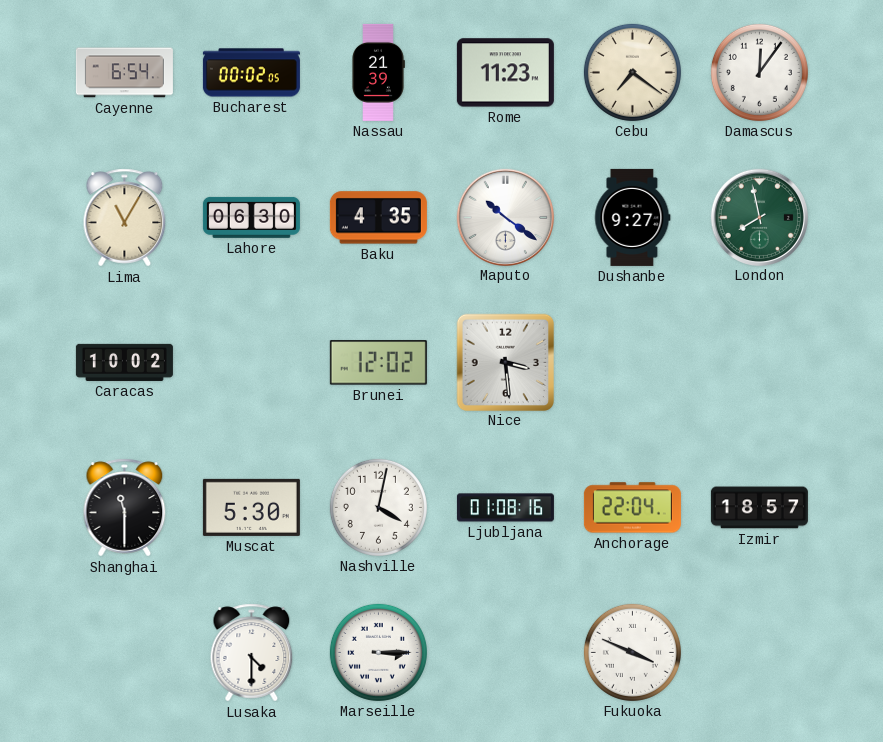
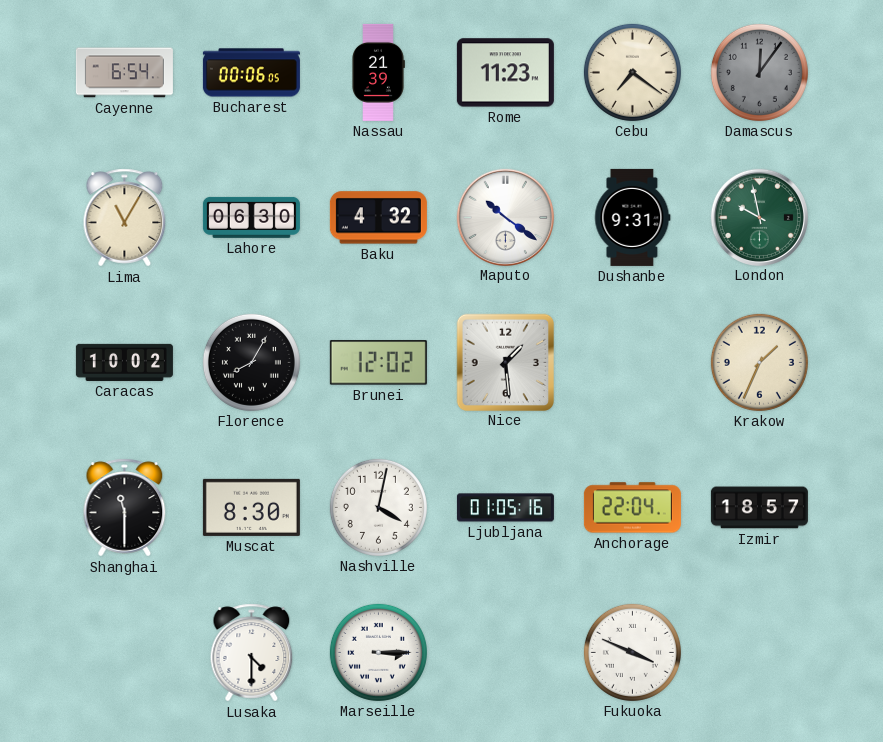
Bucharest: 00:02 -> 00:06 (251, 73)
Damascus dial: white -> grey (759, 72)
Baku: 4:35 -> 4:32 (378, 218)
Dushanbe: 9:27 -> 9:31 (633, 217)
London: 7:58 -> 9:58 (759, 217)
Florence: none -> 8:05 (251, 362)
Nice: 3:29 -> 1:29 (505, 362)
Krakow: none -> 1:34 (759, 362)
Muscat: 5:30 -> 8:30 (251, 507)
Ljubljana: 01:08 -> 01:05 (505, 508)
